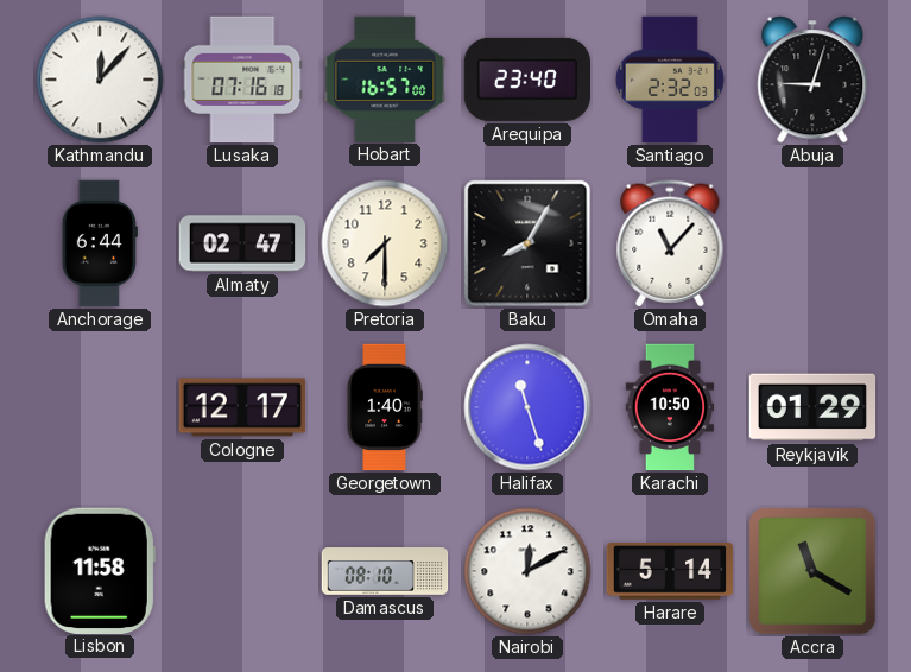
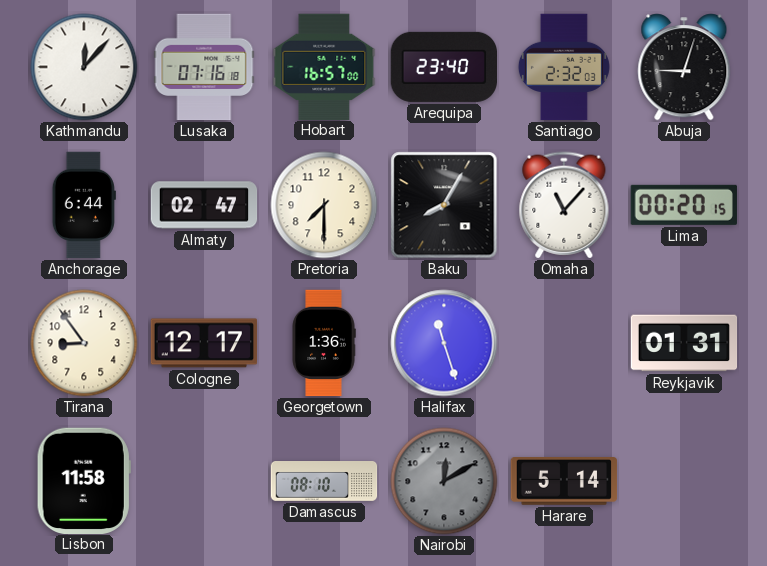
Lima: none -> 00:20 (684, 205)
Tirana: none -> 8:54 (84, 343)
Georgetown: 1:40 -> 1:36 (324, 343)
Karachi: 10:50 -> none (670, 407)
Reykjavik: 01:29 -> 01:31 (684, 343)
Nairobi dial: white -> grey (444, 481)
Accra: 11:20 -> none (812, 571)
